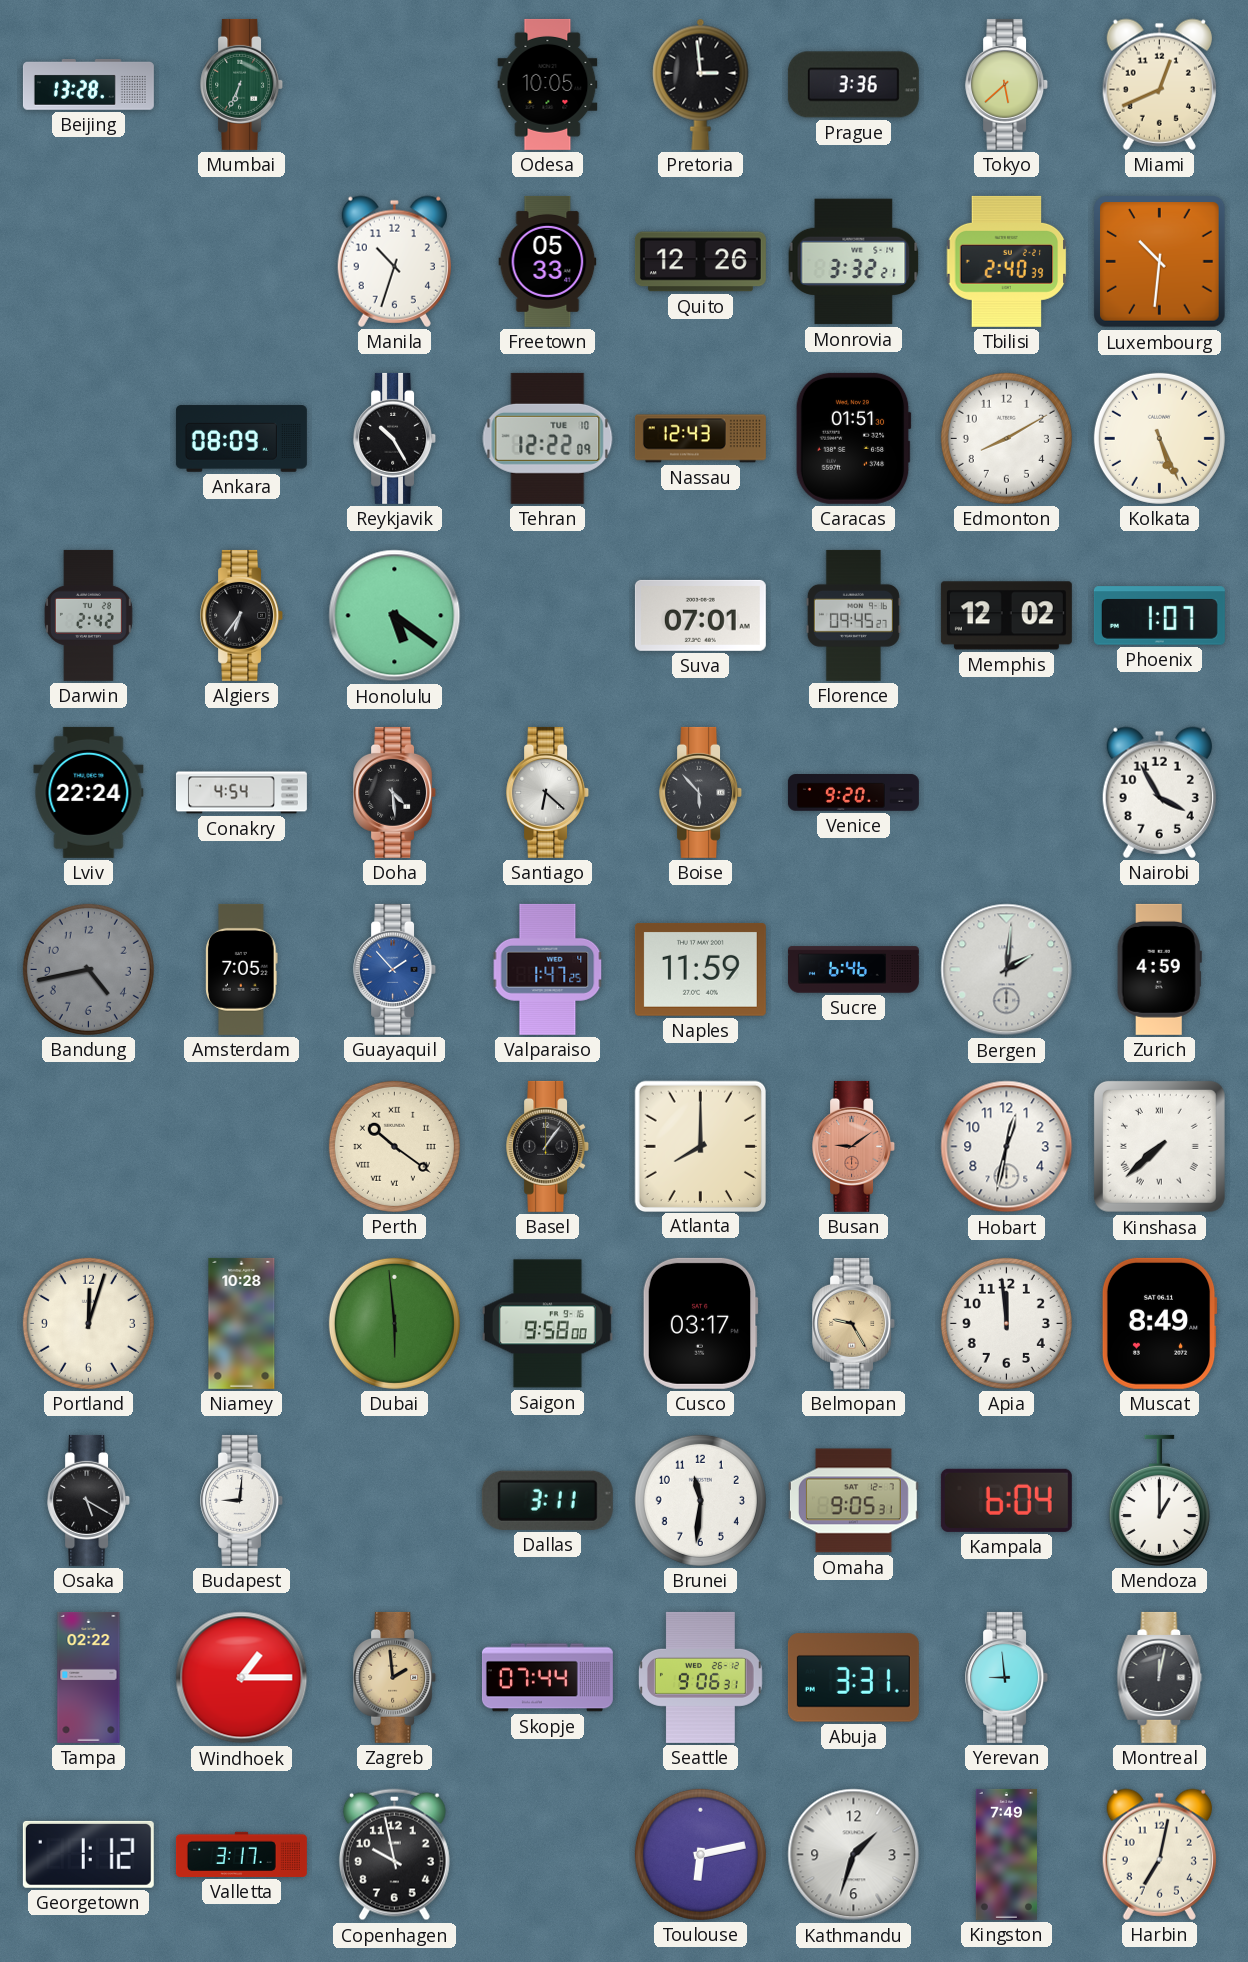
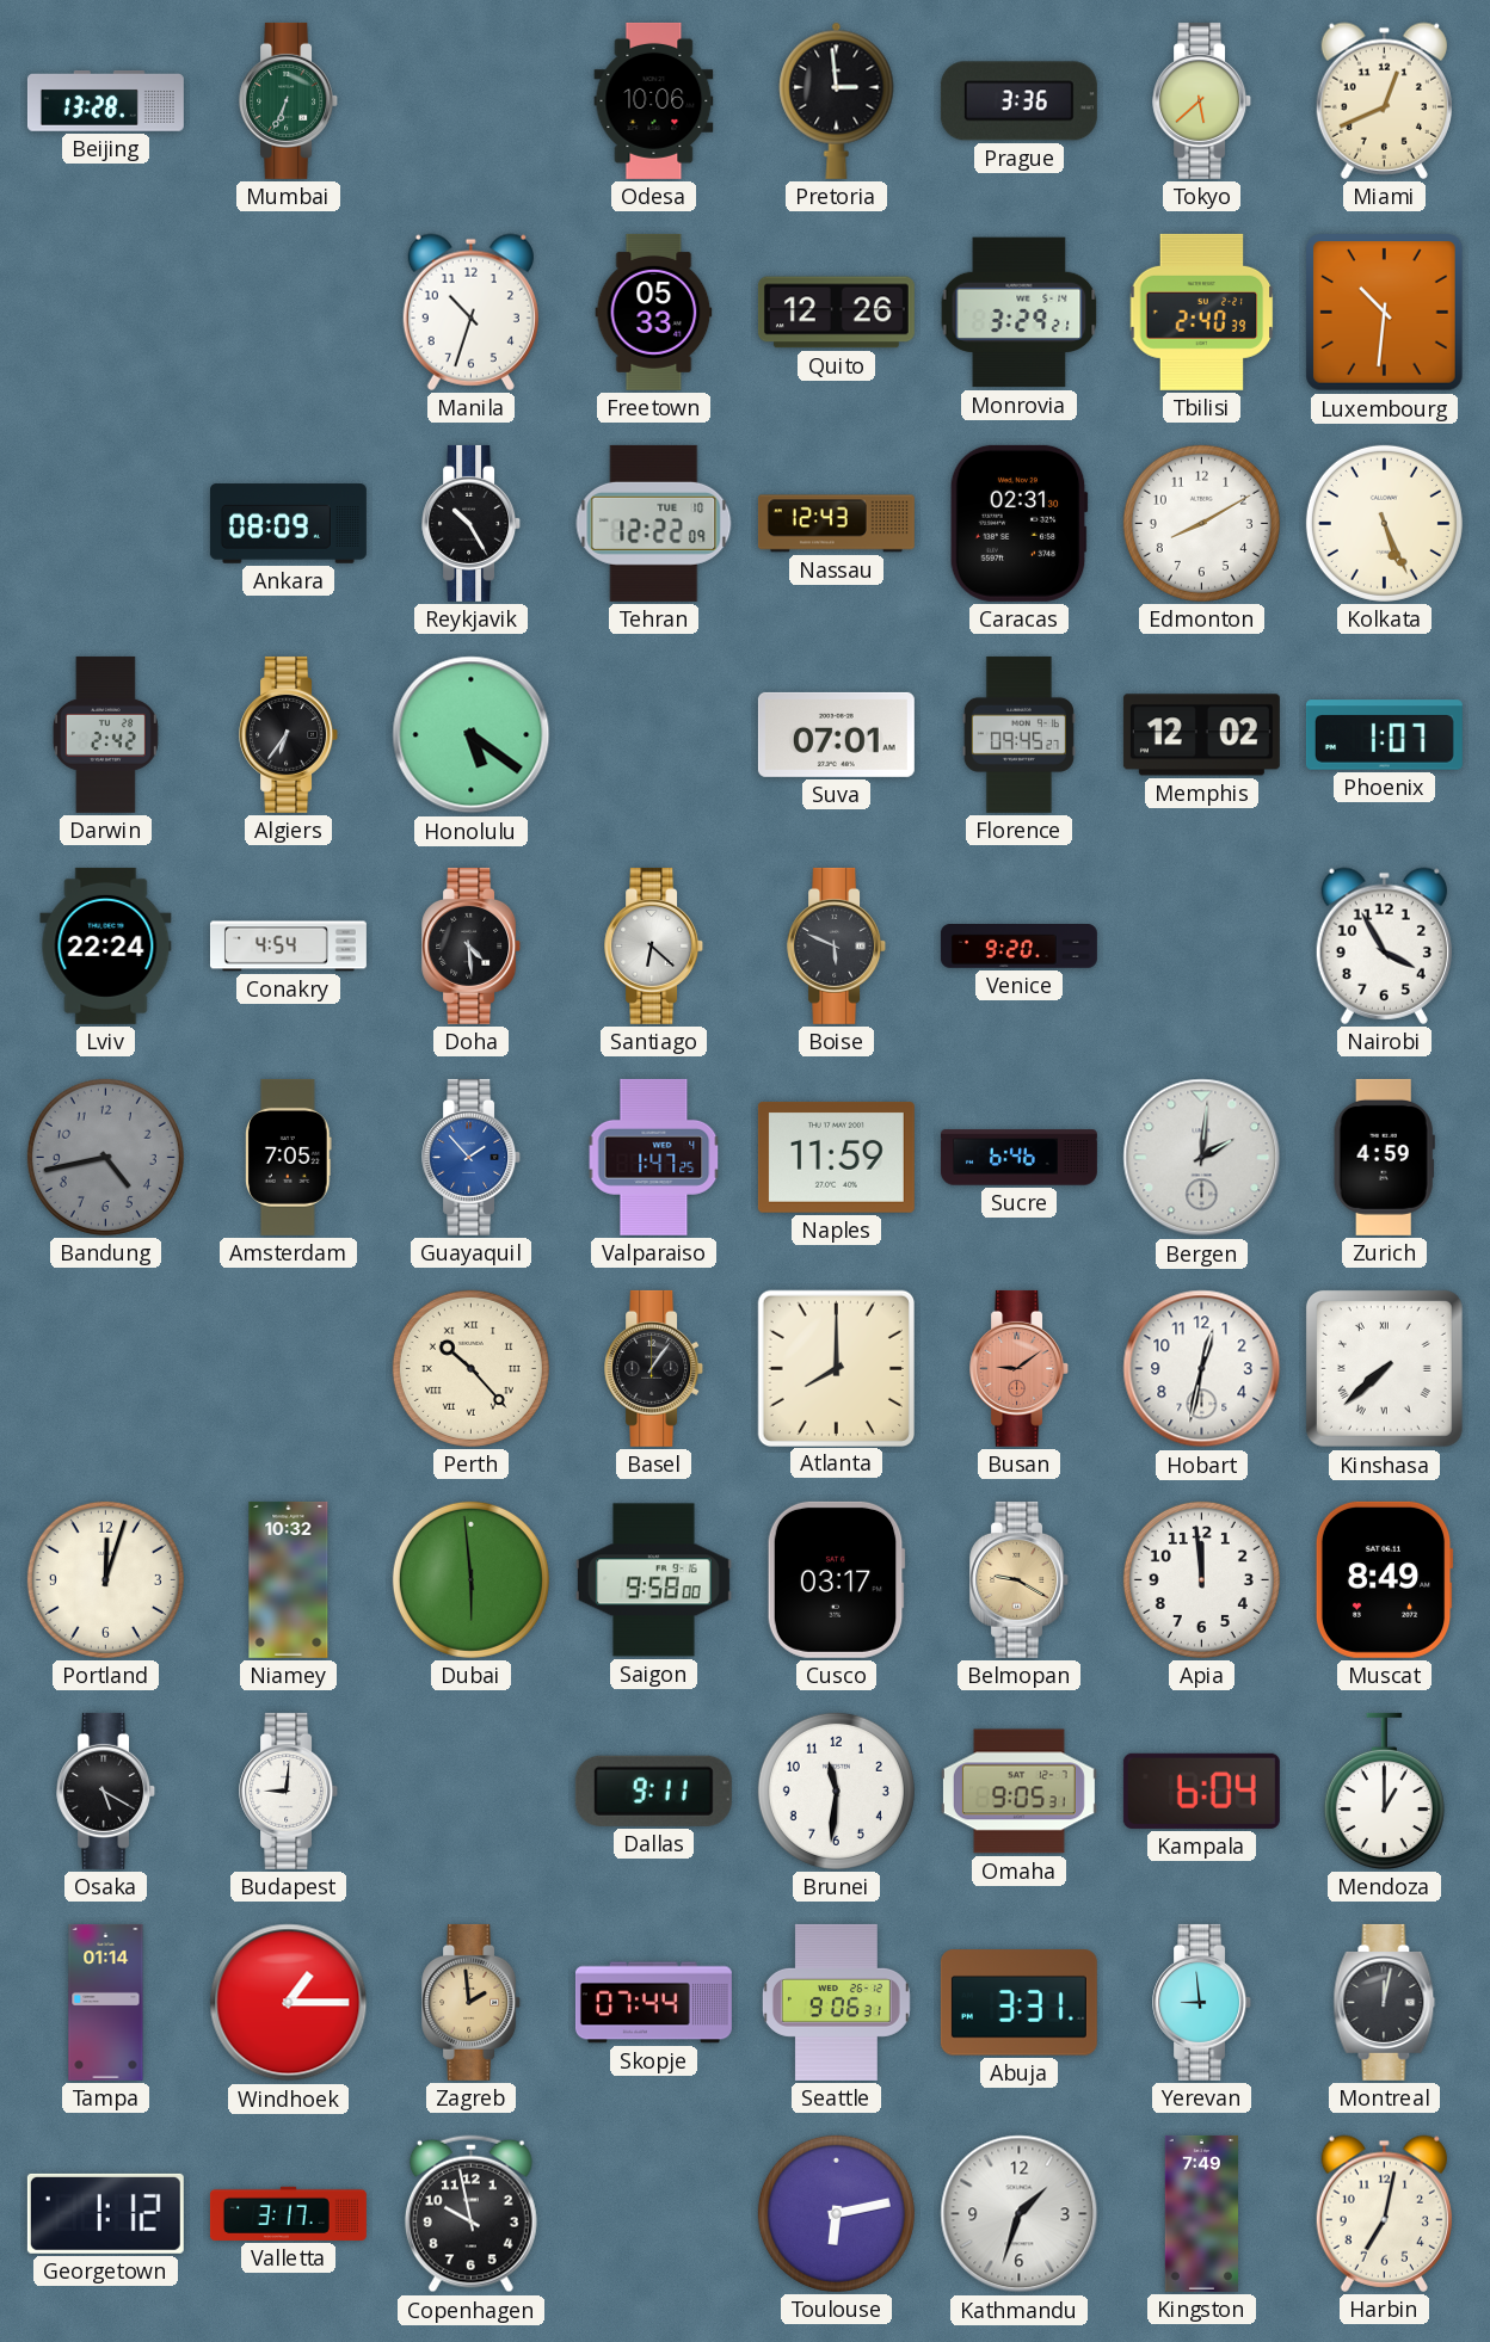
Odesa: 10:05 -> 10:06 (654, 100)
Monrovia: 3:32 -> 3:29 (1020, 313)
Caracas: 01:51 -> 02:31 (1018, 523)
Boise: 5:53 -> 5:49 (837, 945)
Perth: 10:21 -> 10:23 (470, 1368)
Niamey: 10:28 -> 10:32 (289, 1579)
Belmopan: 9:25 -> 9:20 (1020, 1579)
Dallas: 3:11 -> 9:11 (653, 1791)
Tampa: 02:22 -> 01:14 (106, 2002)
